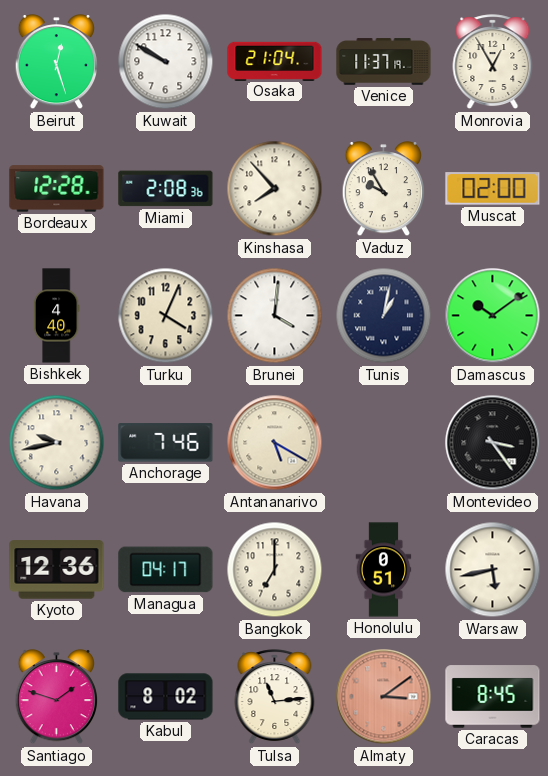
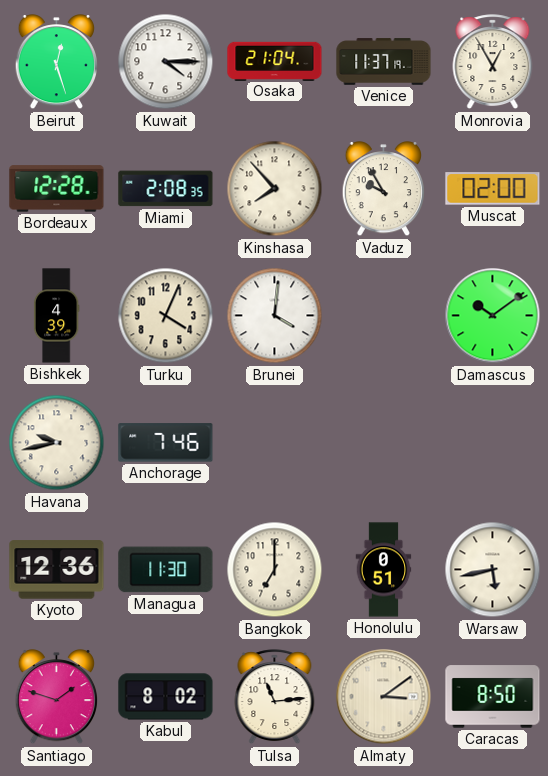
Kuwait: 9:50 -> 4:15 (166, 62)
Miami: 2:08:36 -> 2:08:35 (166, 189)
Bishkek: 4:40 -> 4:39 (56, 316)
Tunis: 1:02 -> none (384, 316)
Antananarivo: 5:20 -> none (275, 443)
Montevideo: 3:24 -> none (493, 443)
Managua: 04:17 -> 11:30 (166, 570)
Almaty dial: salmon -> cream (384, 697)
Caracas: 8:45 -> 8:50 (493, 697)
